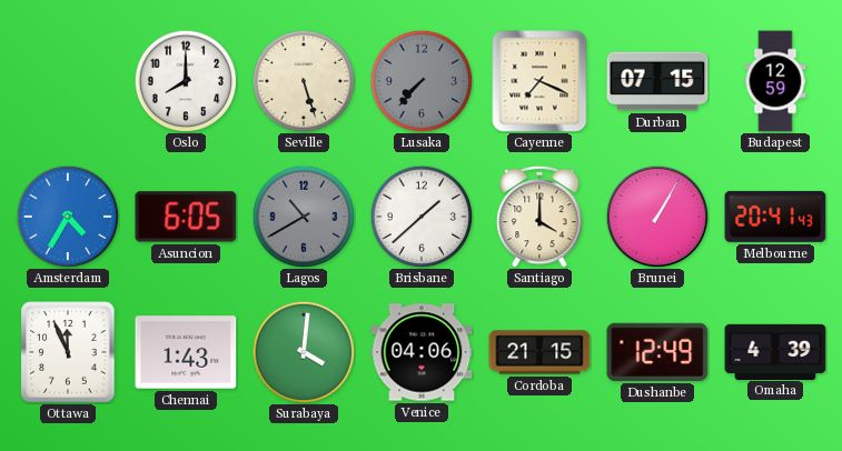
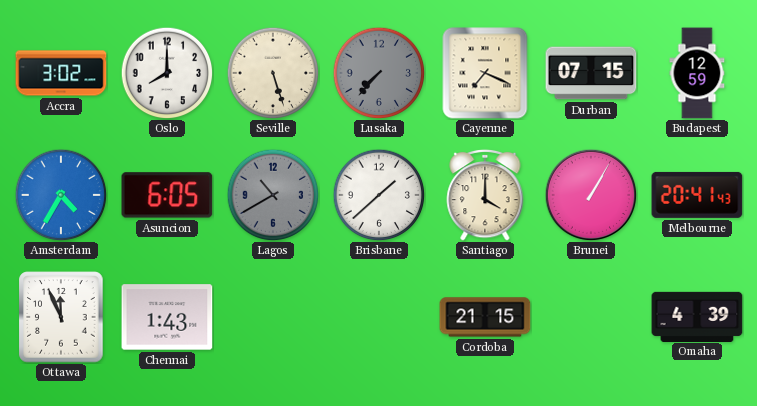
Accra: none -> 3:02 (61, 73)
Surabaya: 4:01 -> none (304, 352)
Venice: 04:06 -> none (422, 352)
Dushanbe: 12:49 -> none (657, 352)
